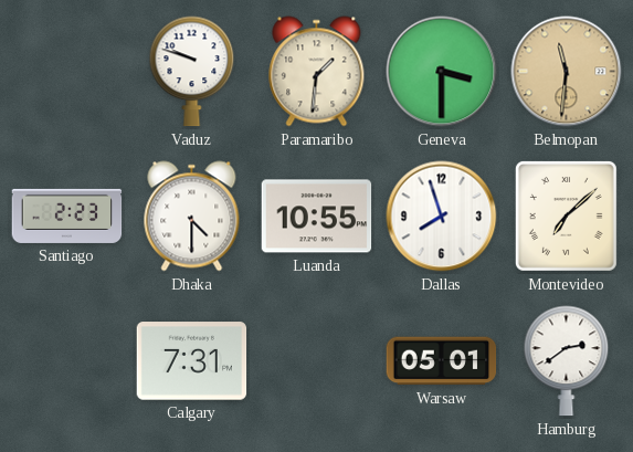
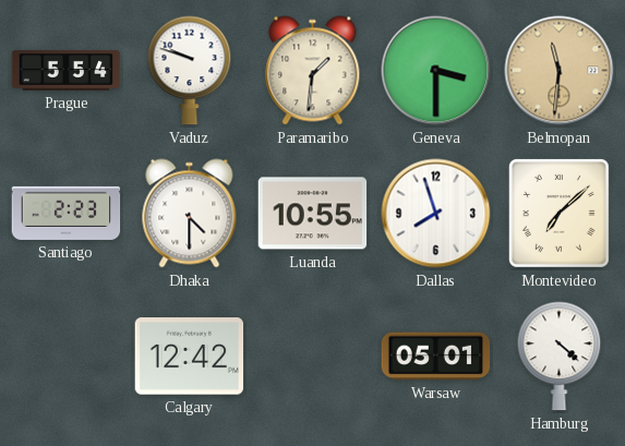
Prague: none -> 5:54 (67, 71)
Calgary: 7:31 -> 12:42 (190, 357)
Hamburg: 2:39 -> 4:22 (560, 357)
